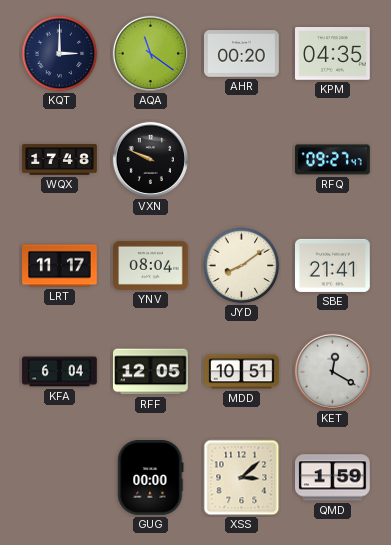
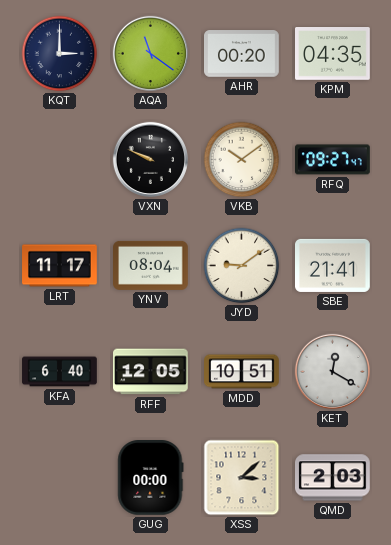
WQX: 17:48 -> none (60, 160)
VKB: none -> 10:09 (242, 160)
JYD: 8:09 -> 9:09 (242, 266)
KFA: 6:04 -> 6:40 (60, 372)
QMD: 1:59 -> 2:03 (333, 478)
